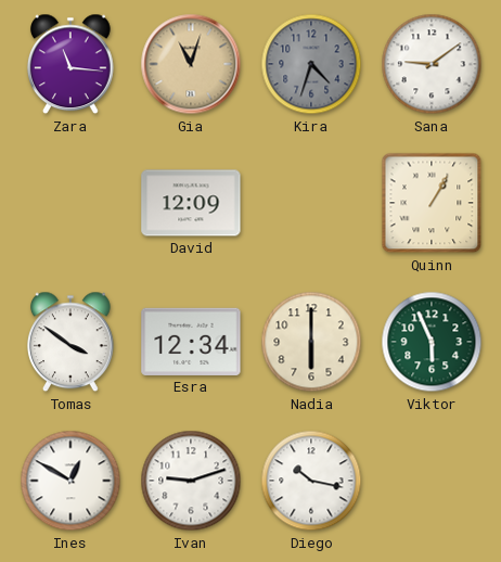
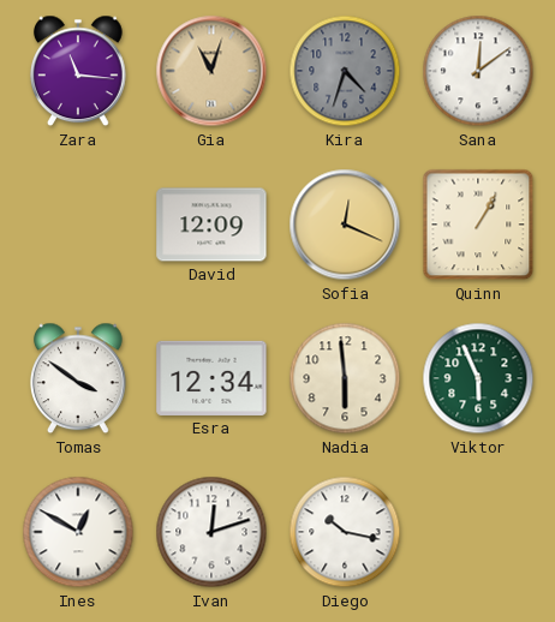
Sana: 9:09 -> 12:09 (478, 71)
Sofia: none -> 12:19 (345, 225)
Nadia: 6:00 -> 5:59 (345, 378)
Ivan: 9:12 -> 12:12 (211, 532)
